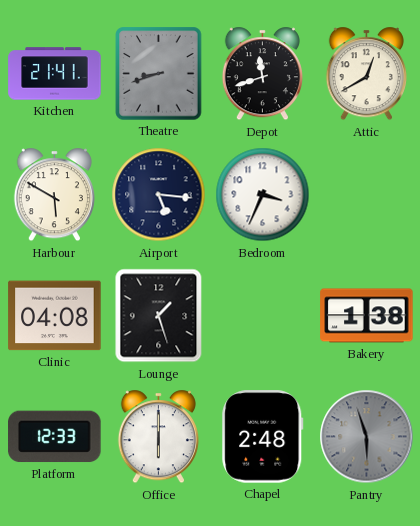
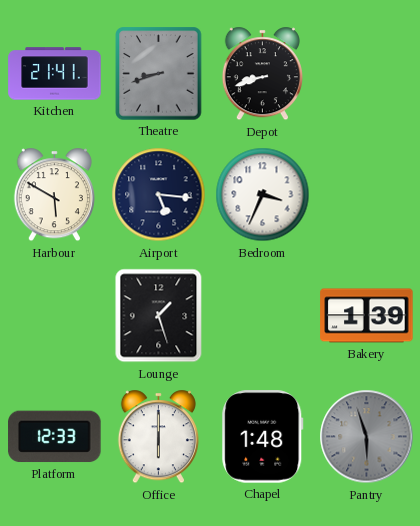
Depot: 11:42 -> 8:42 (262, 74)
Attic: 12:40 -> none (366, 74)
Clinic: 04:08 -> none (55, 316)
Bakery: 1:38 -> 1:39 (367, 316)
Chapel: 2:48 -> 1:48 (263, 437)
